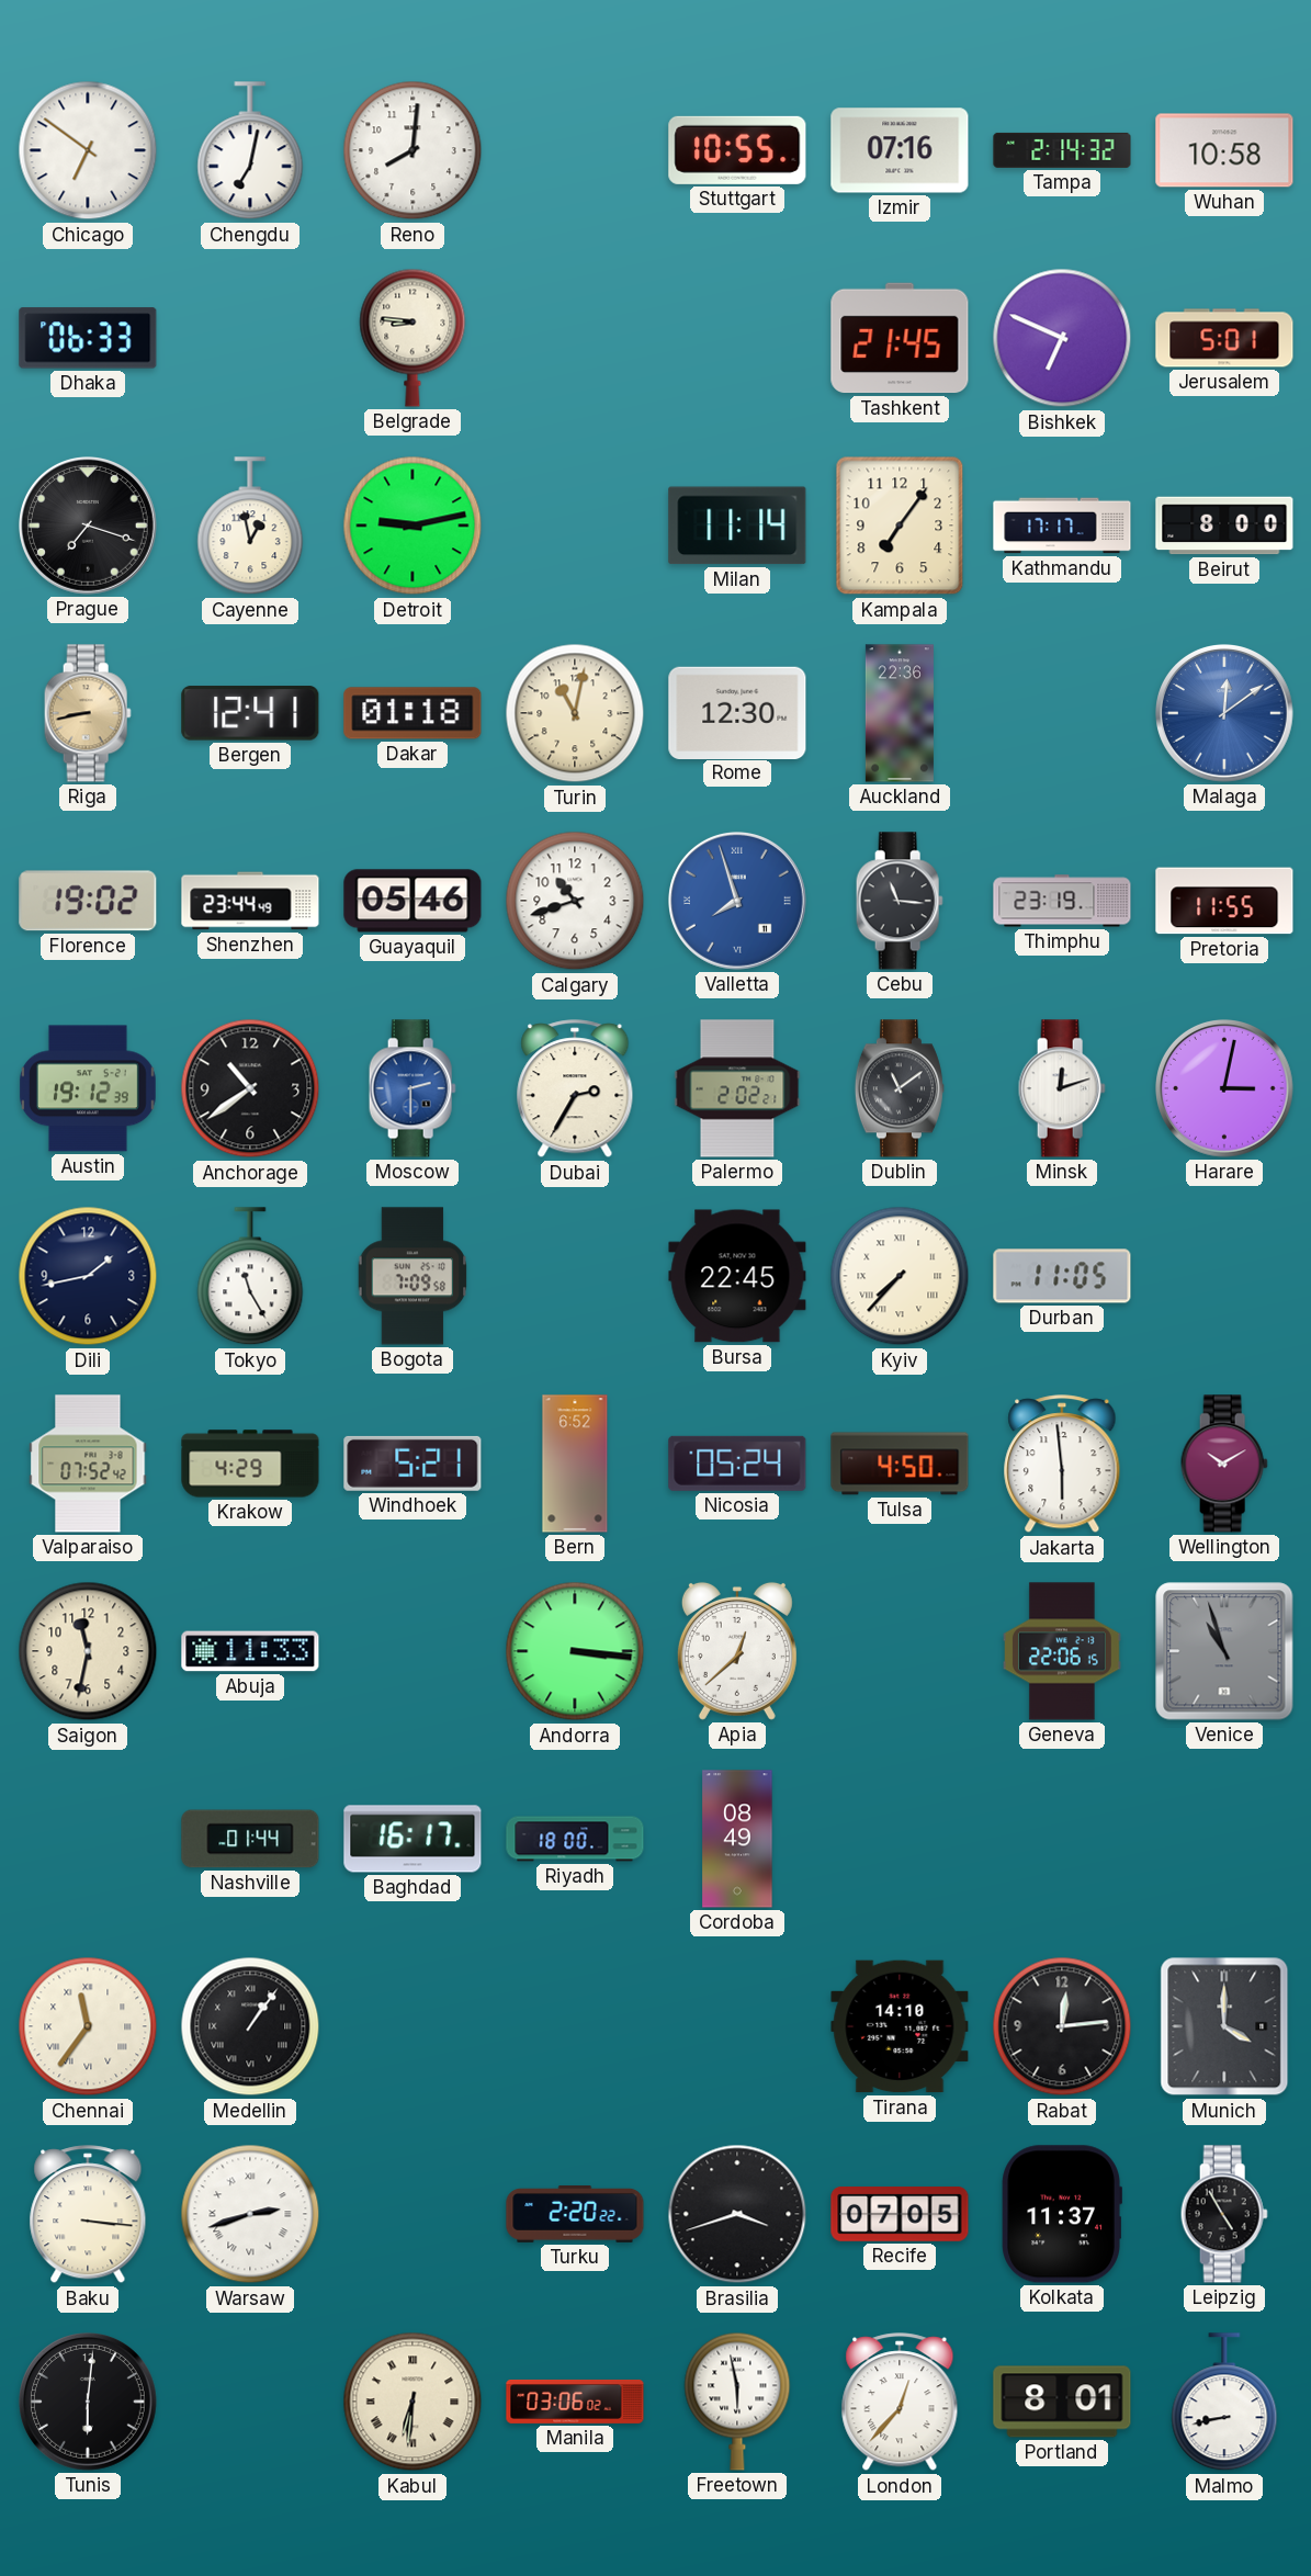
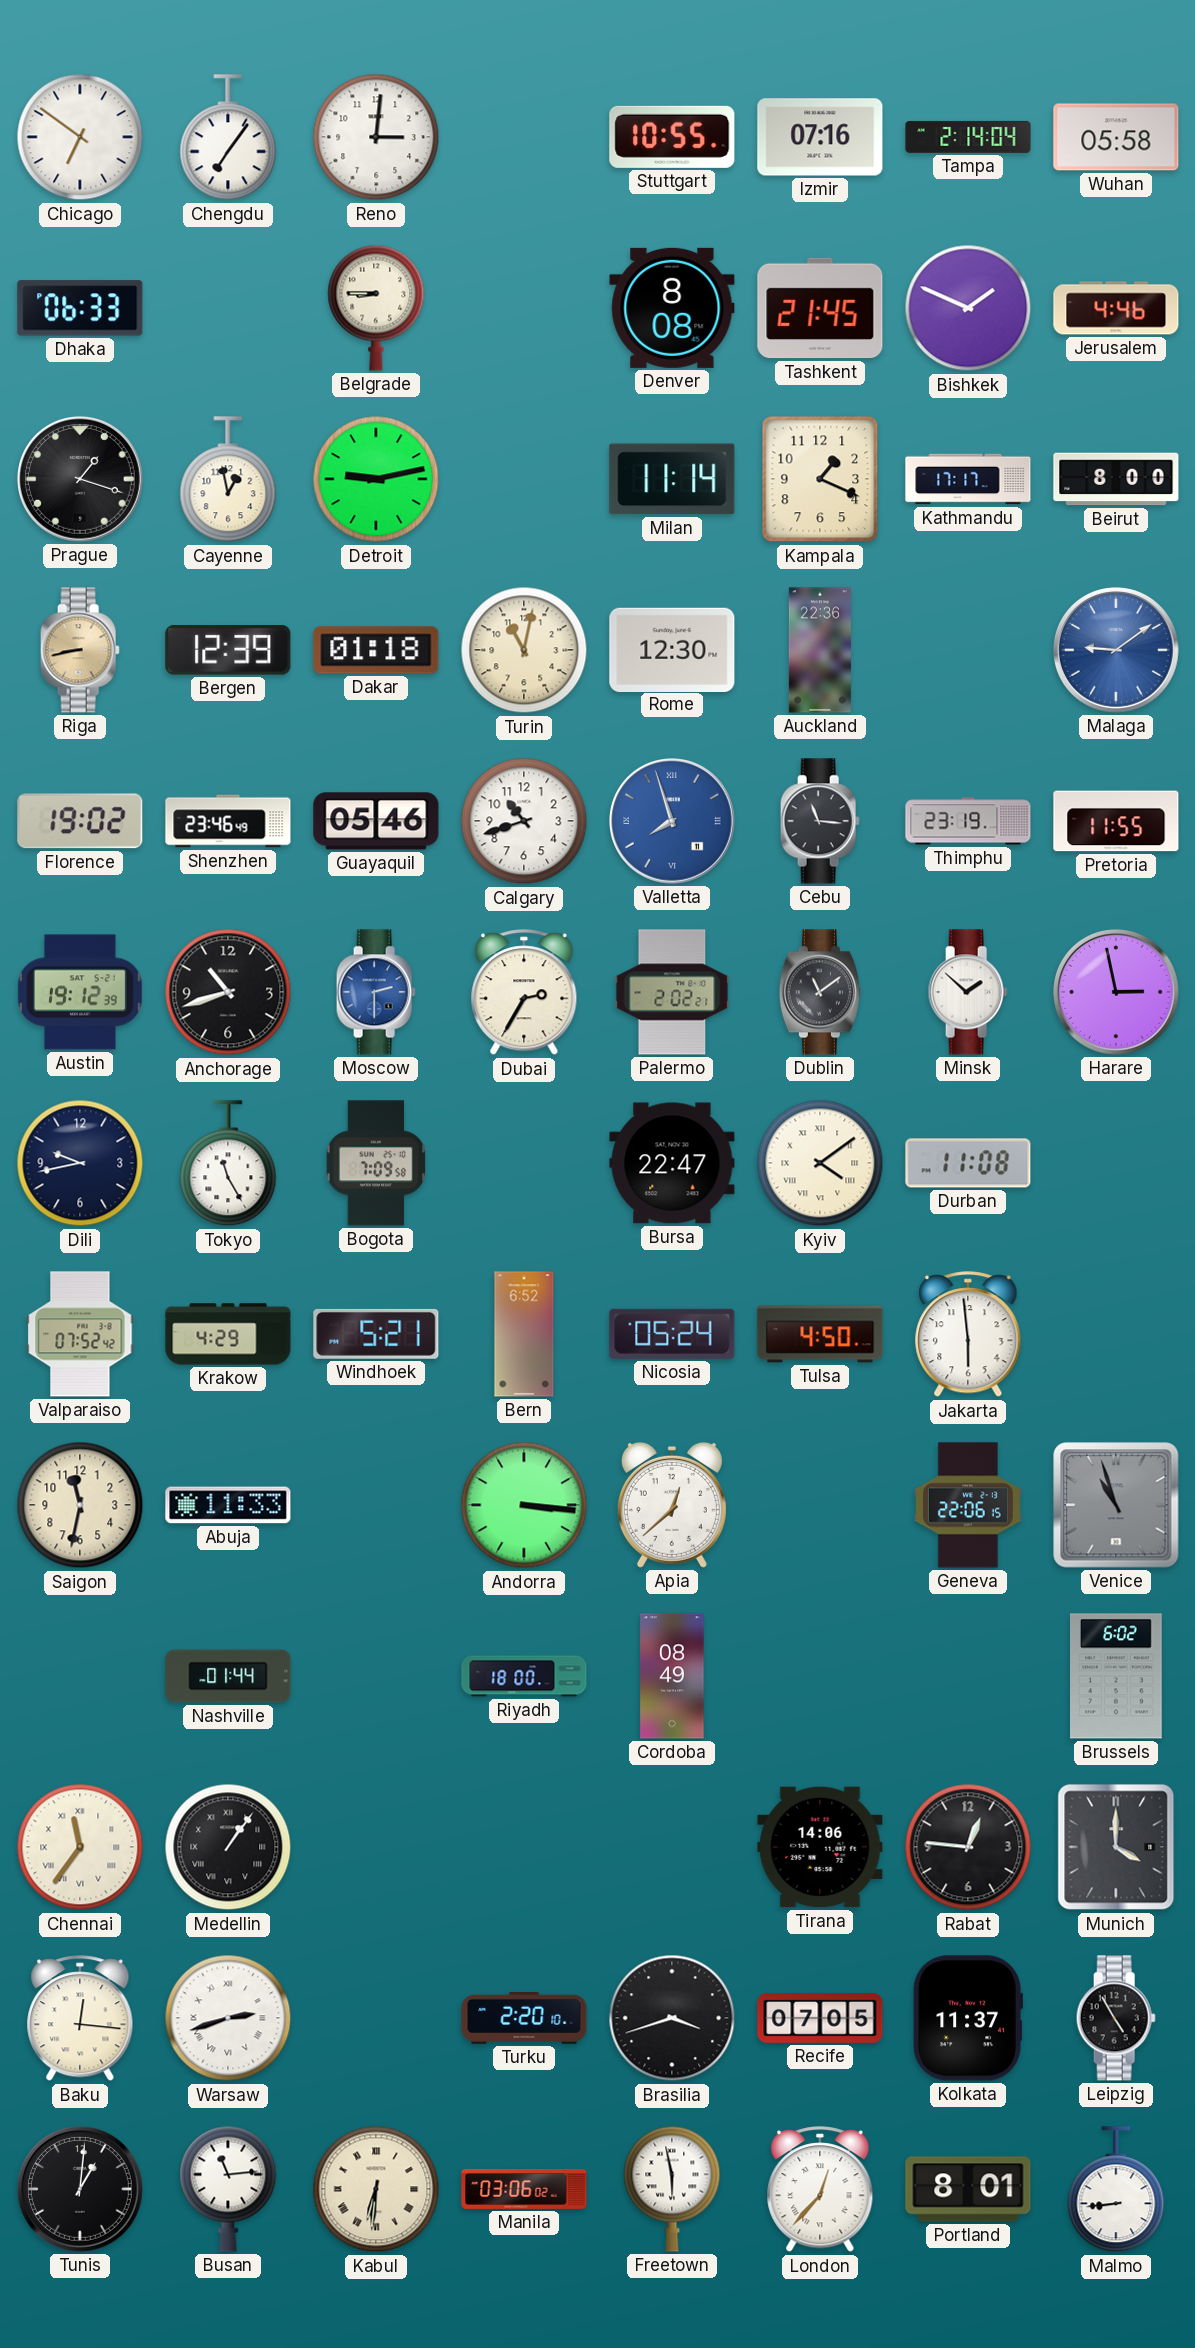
Chengdu: 7:02 -> 7:06 (228, 138)
Reno: 8:01 -> 3:01 (376, 137)
Tampa: 2:14:32 -> 2:14:04 (968, 137)
Wuhan: 10:58 -> 05:58 (1116, 137)
Belgrade: 8:46 -> 8:45 (376, 308)
Denver: none -> 8:08 (672, 308)
Bishkek: 6:49 -> 1:49 (968, 308)
Jerusalem: 5:01 -> 4:46 (1116, 308)
Prague: 7:18 -> 1:18 (81, 480)
Kampala: 7:06 -> 1:19 (820, 479)
Bergen: 12:41 -> 12:39 (228, 650)
Malaga: 12:09 -> 9:09 (1117, 651)
Shenzhen: 23:44 -> 23:46 (228, 821)
Anchorage: 10:39 -> 10:42 (228, 992)
Minsk: 12:12 -> 1:52 (968, 992)
Harare: 3:02 -> 2:58 (1117, 993)
Dili: 1:43 -> 9:43 (80, 1163)
Bursa: 22:45 -> 22:47 (672, 1163)
Kyiv: 7:37 -> 4:09 (820, 1163)
Durban: 11:05 -> 11:08 (968, 1163)
Wellington: 10:10 -> none (1224, 1464)
Baghdad: 16:17 -> none (412, 1839)
Brussels: none -> 6:02 (1117, 1676)
Tirana: 14:10 -> 14:06 (820, 1847)
Rabat: 12:14 -> 12:46 (968, 1847)
Baku: 3:16 -> 12:16 (80, 2019)
Turku: 2:20:22 -> 2:20:10 (524, 2018)
Tunis: 6:01 -> 1:01 (81, 2190)
Busan: none -> 11:14 (228, 2189)
Malmo: 8:43 -> 8:44 (1116, 2190)
